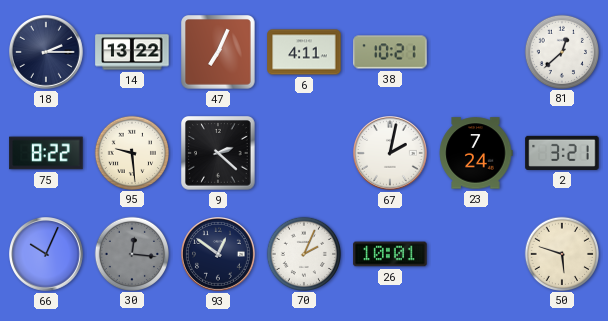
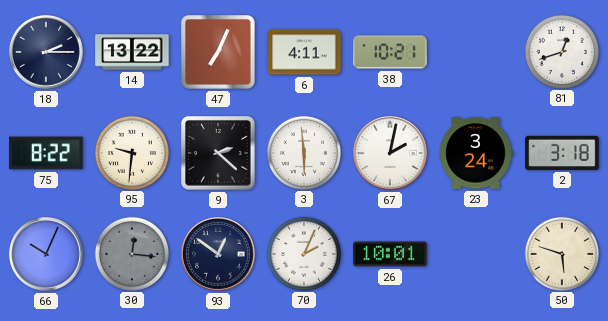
81: 12:38 -> 12:42 (561, 51)
95: 9:29 -> 9:31 (131, 152)
3: none -> 5:59 (303, 152)
23: 7:24 -> 3:24 (476, 153)
2: 3:21 -> 3:18 (562, 153)
